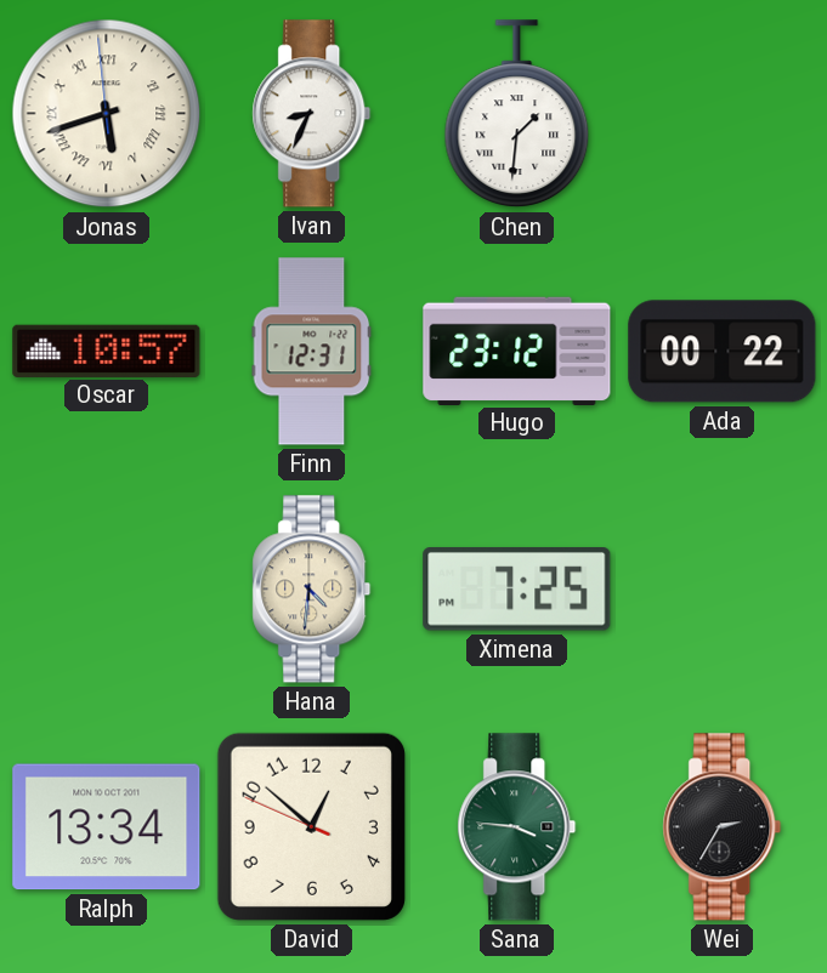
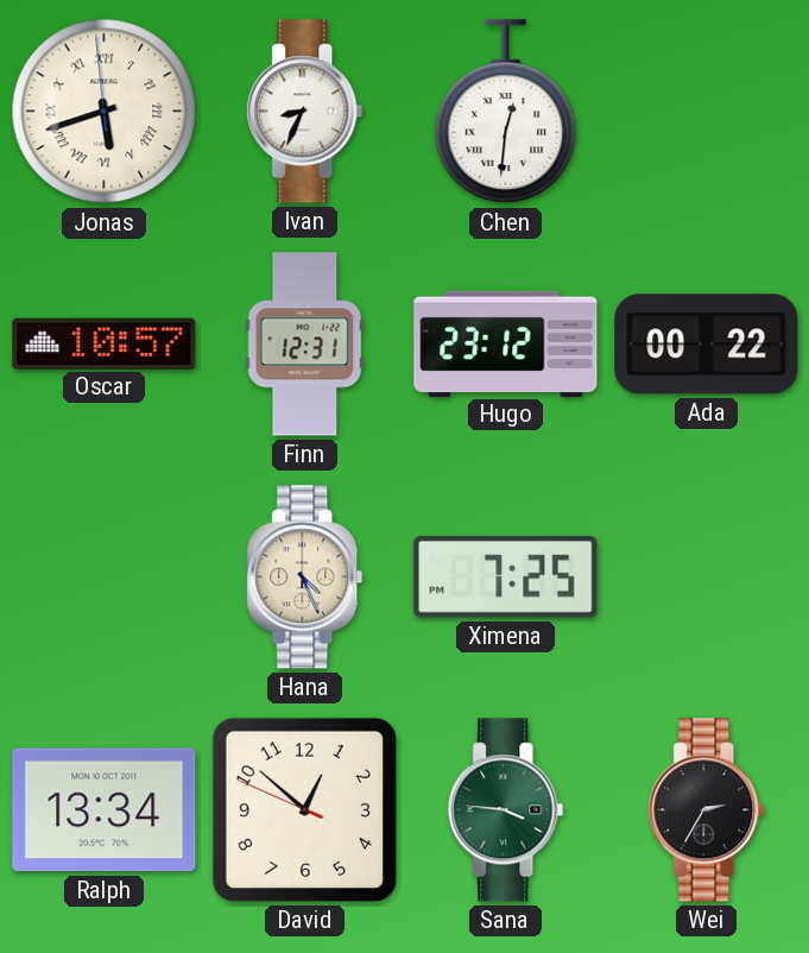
Chen: 1:31 -> 12:31 (506, 112)
Hana: 4:31 -> 4:26 (305, 578)
